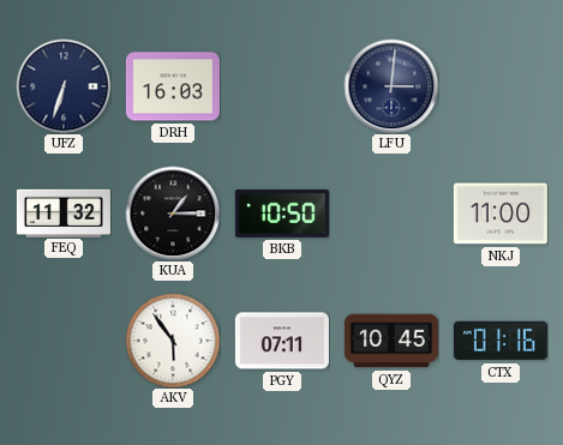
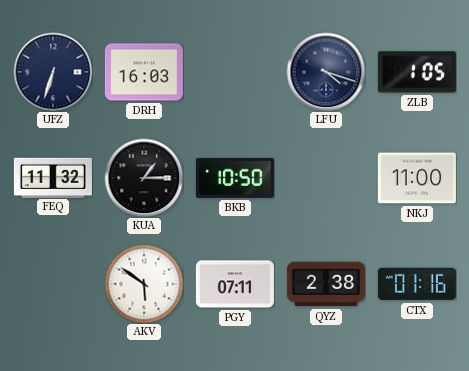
LFU: 3:01 -> 4:18 (326, 72)
ZLB: none -> 1:05 (417, 72)
AKV: 5:54 -> 5:51 (144, 284)
QYZ: 10:45 -> 2:38 (326, 284)
